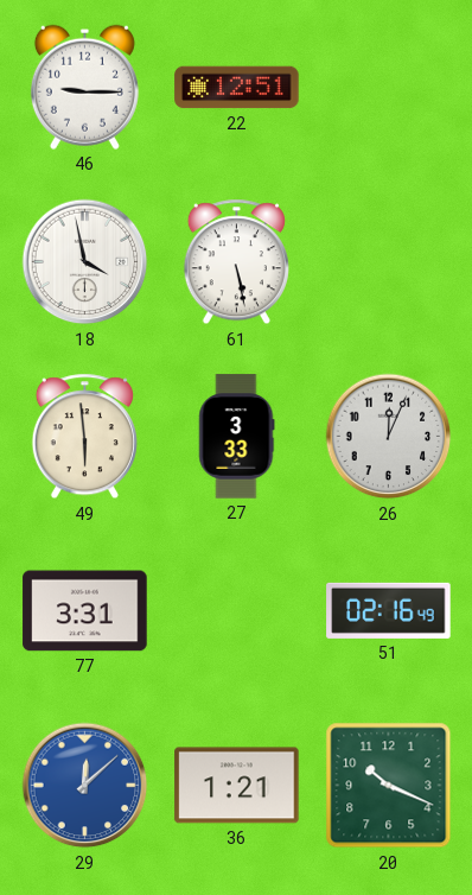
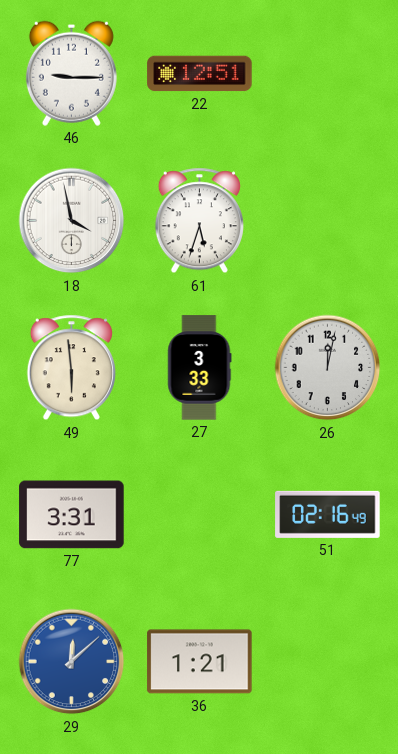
61: 5:28 -> 5:33 (199, 221)
26: 12:04 -> 12:02 (328, 368)
20: 10:19 -> none (389, 786)
